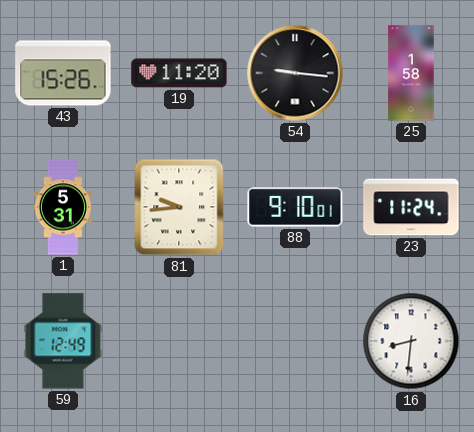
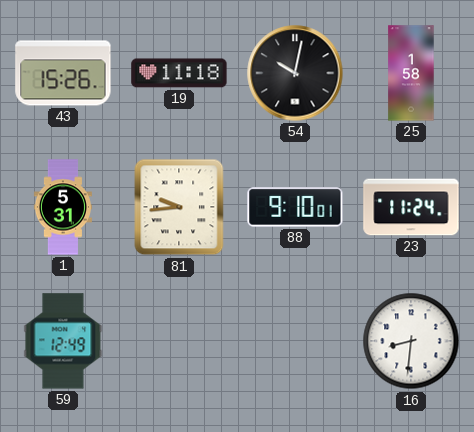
19: 11:20 -> 11:18 (179, 73)
54: 9:16 -> 10:02 (295, 73)
